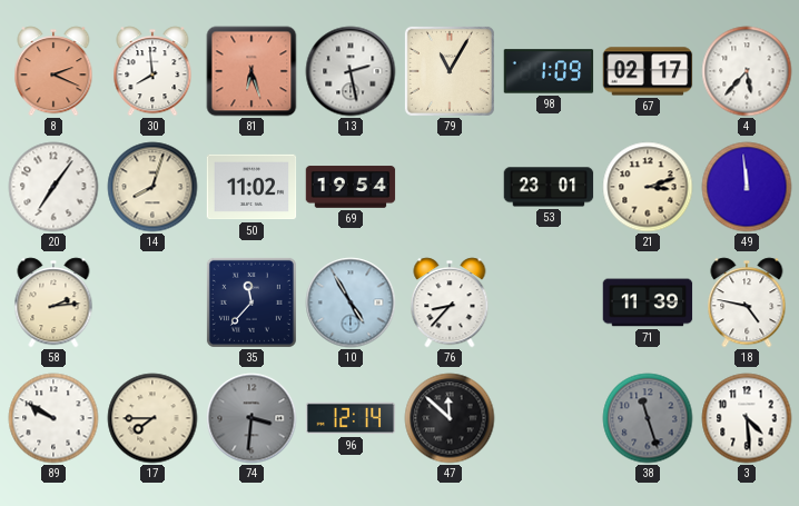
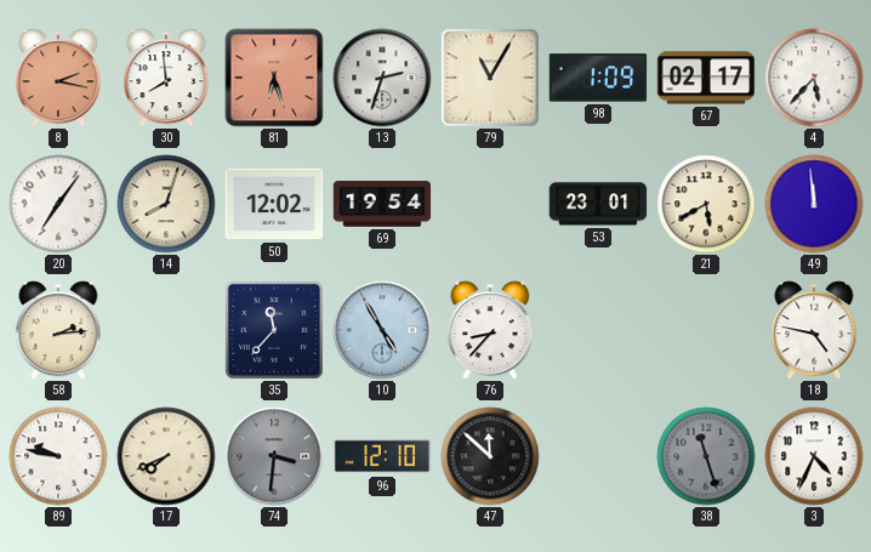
8: 2:19 -> 2:17 (58, 78)
13: 2:28 -> 2:33 (382, 78)
50: 11:02 -> 12:02 (274, 204)
21: 3:12 -> 5:40 (706, 204)
71: 11:39 -> none (648, 302)
89: 9:50 -> 9:47 (58, 456)
17: 7:45 -> 7:41 (166, 456)
96: 12:14 -> 12:10 (382, 456)
3: 4:29 -> 4:34 (814, 456)
